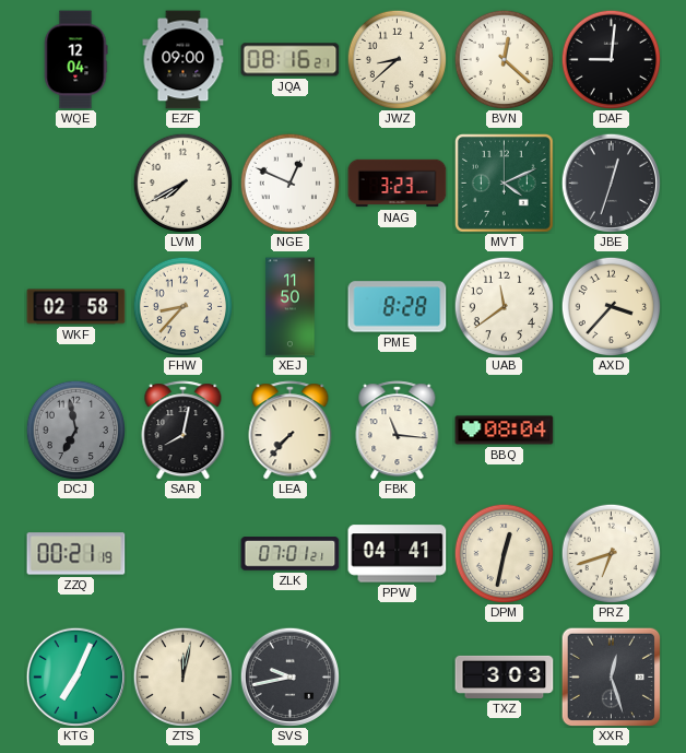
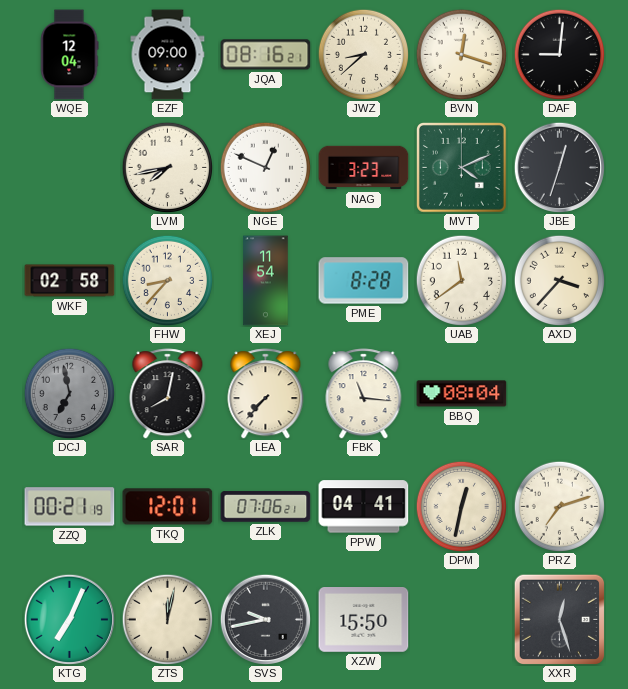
BVN: 12:22 -> 12:18 (461, 54)
LVM: 7:40 -> 7:43 (167, 167)
XEJ: 11:50 -> 11:54 (266, 281)
TKQ: none -> 12:01 (168, 507)
ZLK: 07:01 -> 07:06 (266, 507)
PRZ: 6:42 -> 7:12 (559, 506)
XZW: none -> 15:50 (364, 620)
TXZ: 3:03 -> none (505, 676)
